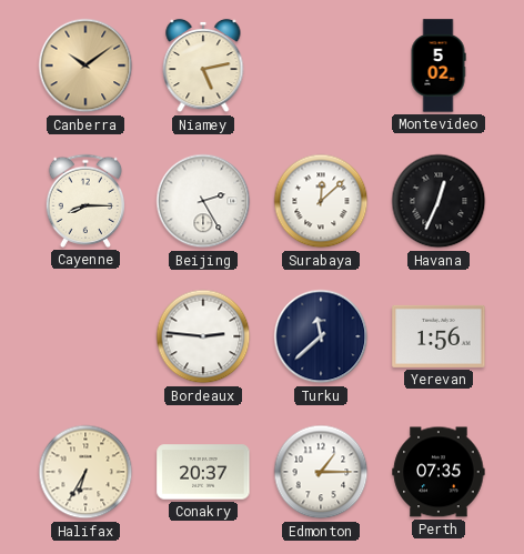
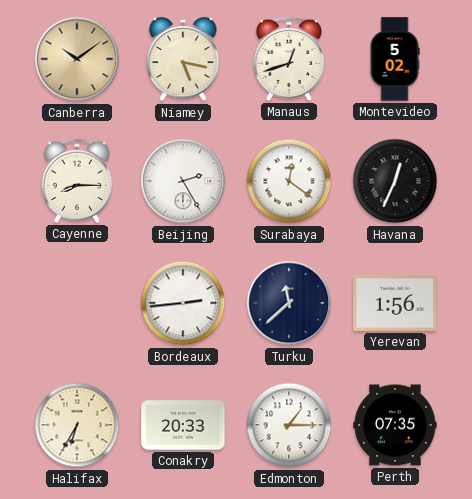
Niamey: 5:13 -> 5:17 (183, 59)
Manaus: none -> 12:42 (289, 59)
Surabaya: 12:08 -> 12:21 (289, 181)
Bordeaux: 2:46 -> 2:44 (183, 303)
Conakry: 20:37 -> 20:33 (183, 425)
